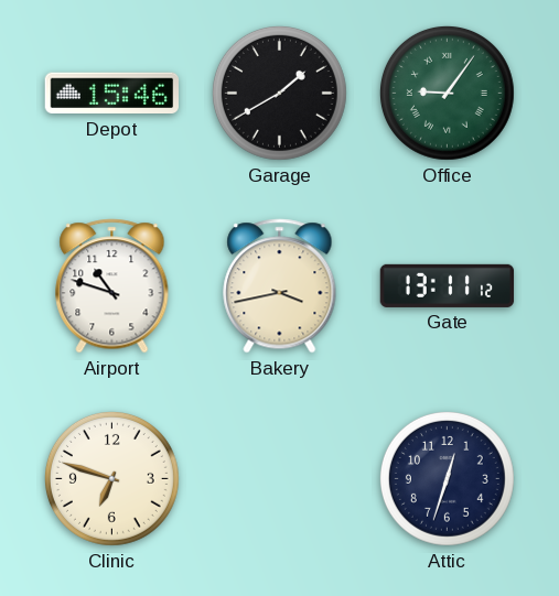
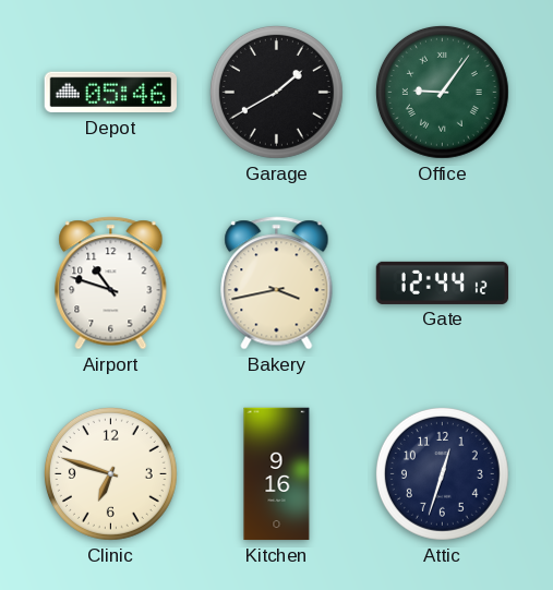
Depot: 15:46 -> 05:46 (110, 93)
Gate: 13:11 -> 12:44 (443, 282)
Kitchen: none -> 9:16 (277, 474)
